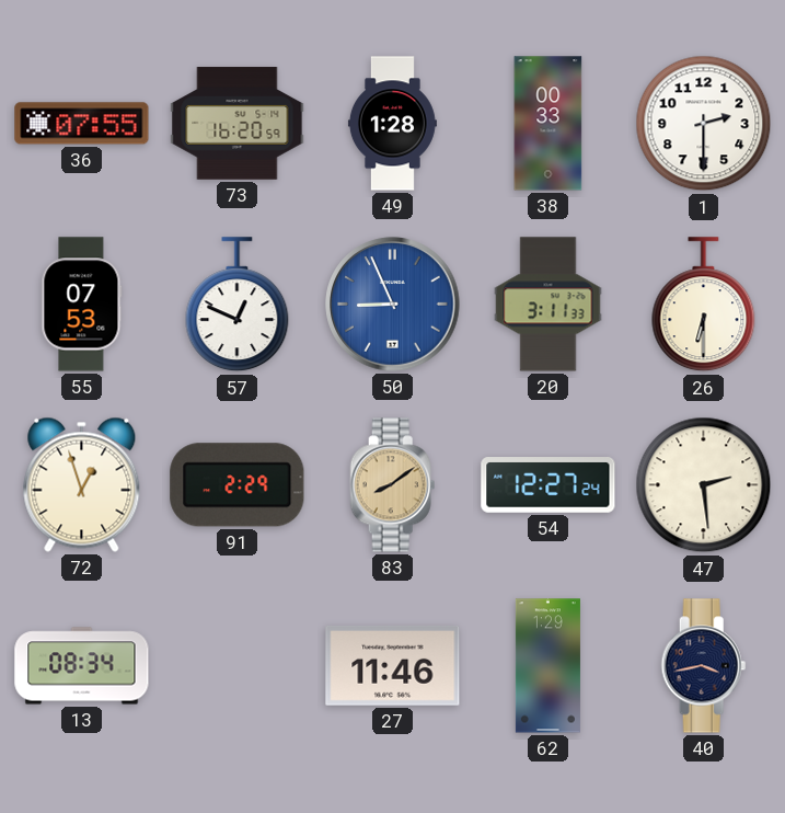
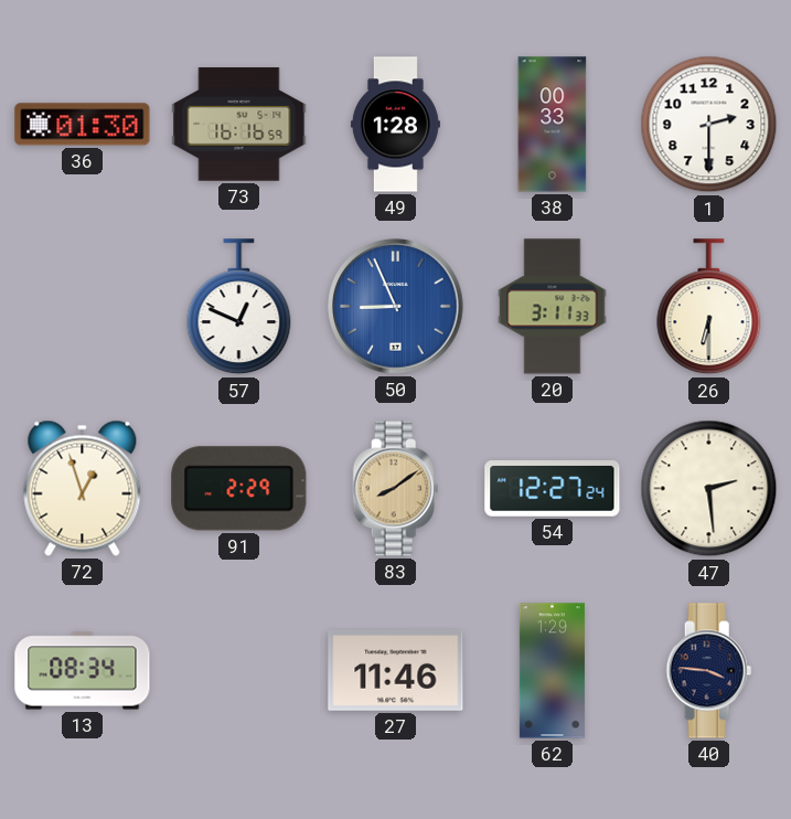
36: 07:55 -> 01:30 (83, 125)
73: 16:20 -> 16:16 (239, 125)
55: 07:53 -> none (82, 305)
40: 3:43 -> 3:46 (709, 671)
